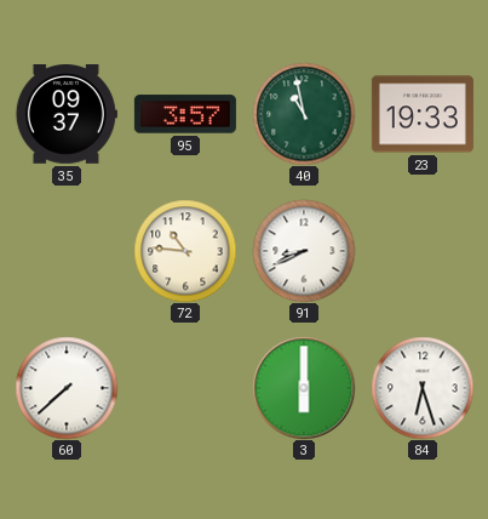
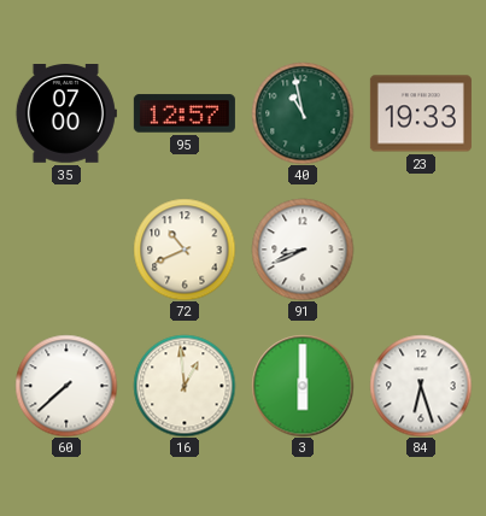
35: 09:37 -> 07:00 (66, 115)
95: 3:57 -> 12:57 (185, 113)
72: 10:46 -> 10:41 (185, 250)
16: none -> 12:59 (185, 386)
